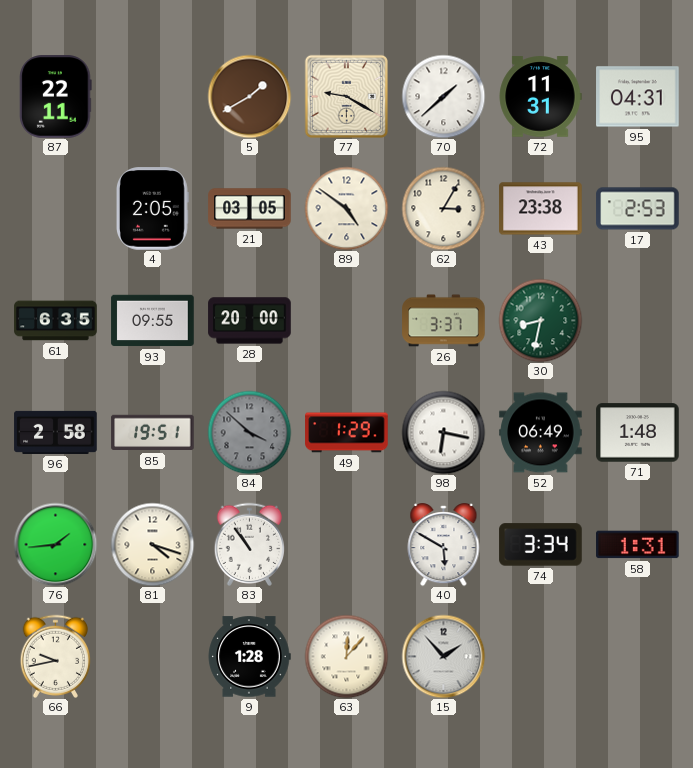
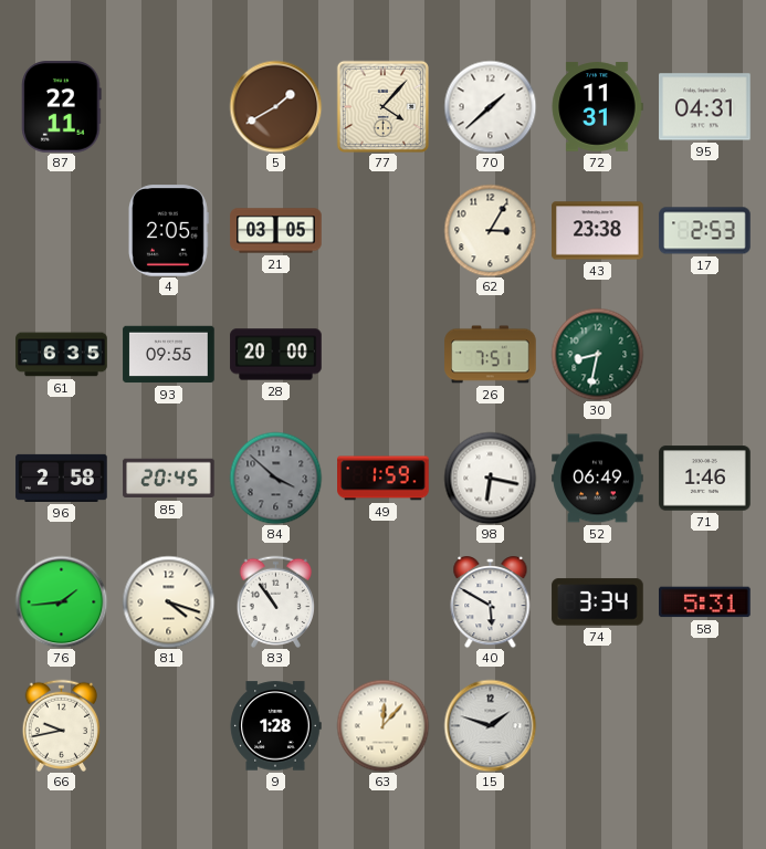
77: 9:20 -> 4:07 (382, 106)
89: 4:51 -> none (346, 208)
26: 3:37 -> 7:51 (491, 355)
85: 19:51 -> 20:45 (169, 479)
49: 1:29 -> 1:59 (384, 479)
71: 1:48 -> 1:46 (705, 479)
58: 1:31 -> 5:31 (705, 602)
15: 1:53 -> 1:48 (490, 725)
